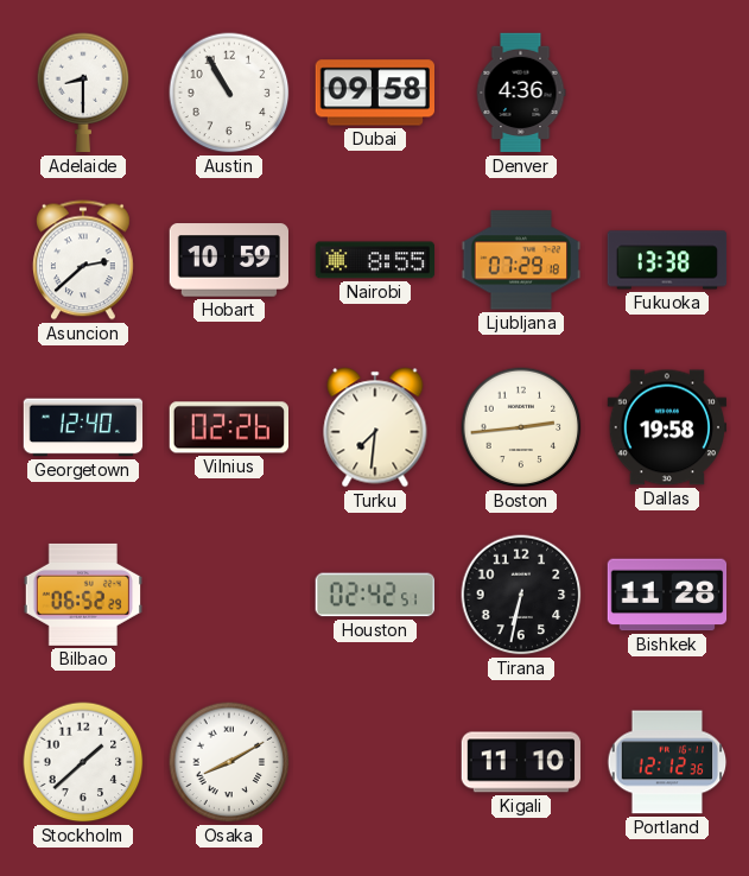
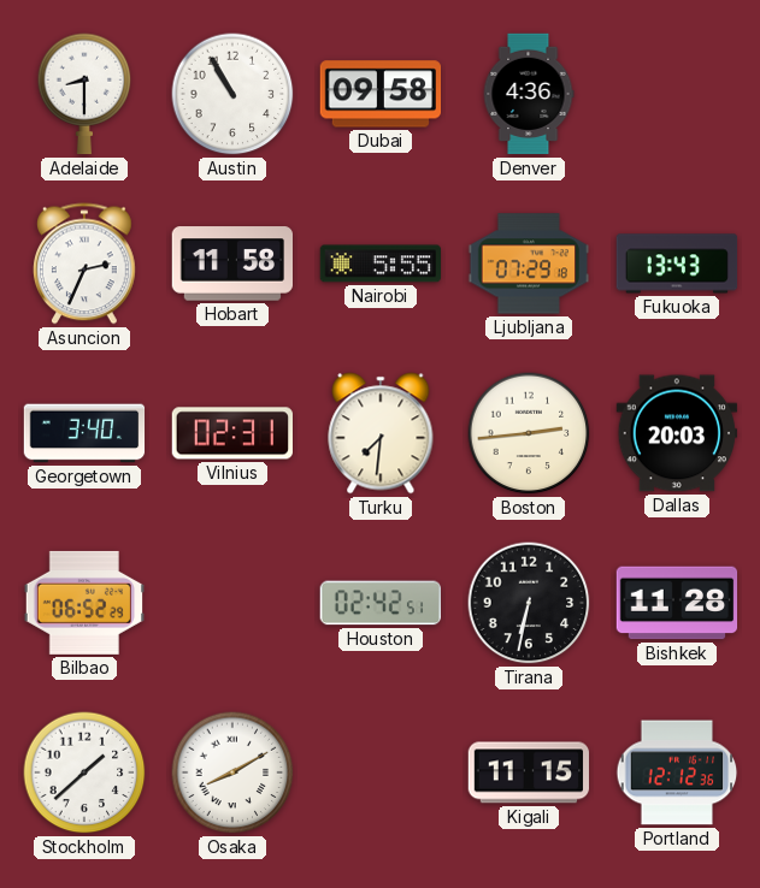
Asuncion: 2:38 -> 2:34 (84, 264)
Hobart: 10:59 -> 11:58 (231, 264)
Nairobi: 8:55 -> 5:55 (379, 264)
Fukuoka: 13:38 -> 13:43 (677, 264)
Georgetown: 12:40 -> 3:40 (84, 433)
Vilnius: 02:26 -> 02:31 (231, 433)
Dallas: 19:58 -> 20:03 (677, 433)
Kigali: 11:10 -> 11:15 (529, 772)
